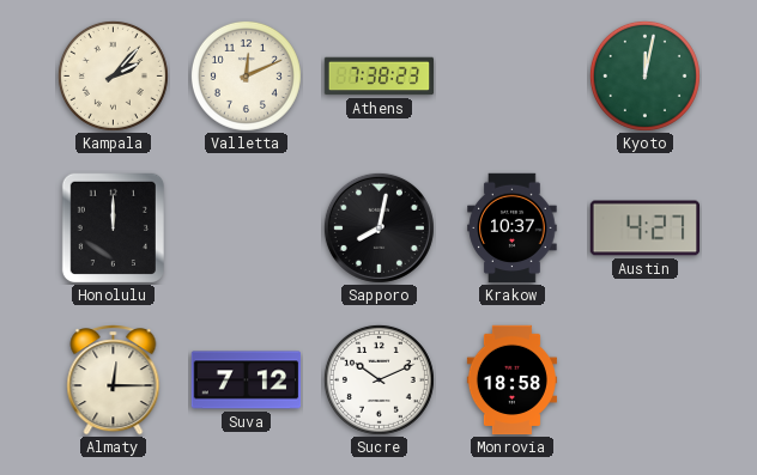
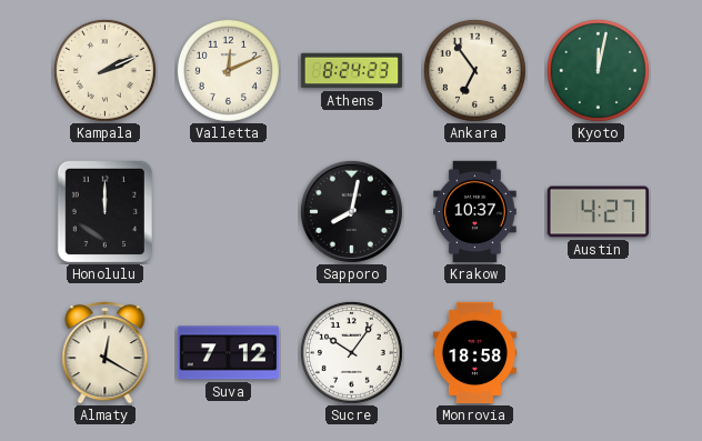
Kampala: 2:07 -> 2:11 (104, 70)
Athens: 7:38 -> 8:24 (352, 71)
Ankara: none -> 6:54 (474, 70)
Almaty: 12:15 -> 12:20 (106, 353)
Sucre: 10:11 -> 10:06 (351, 352)
